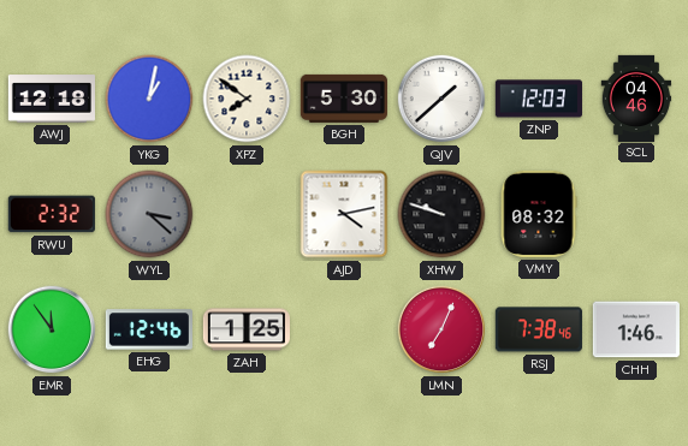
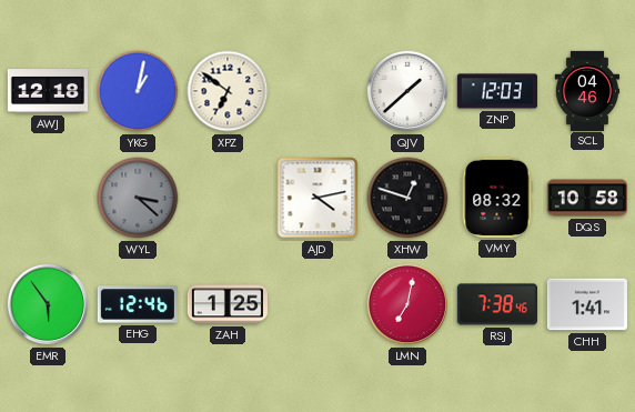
XPZ: 7:51 -> 6:51 (228, 91)
BGH: 5:30 -> none (344, 99)
RWU: 2:32 -> none (52, 214)
XHW: 9:48 -> 12:48 (407, 198)
DQS: none -> 10:58 (586, 198)
EMR: 11:54 -> 5:54 (48, 304)
LMN: 7:04 -> 7:02 (407, 304)
CHH: 1:46 -> 1:41 (587, 304)
